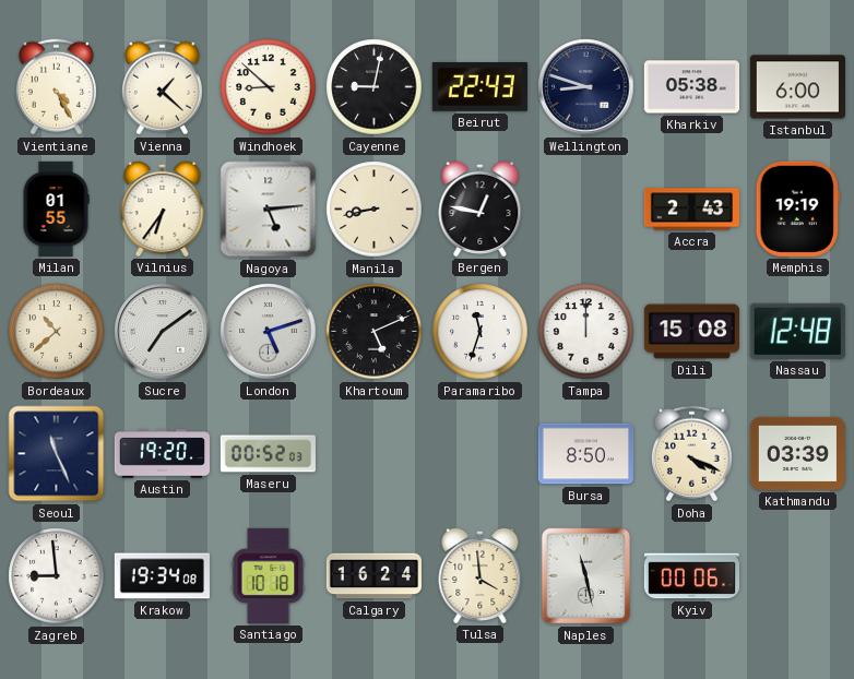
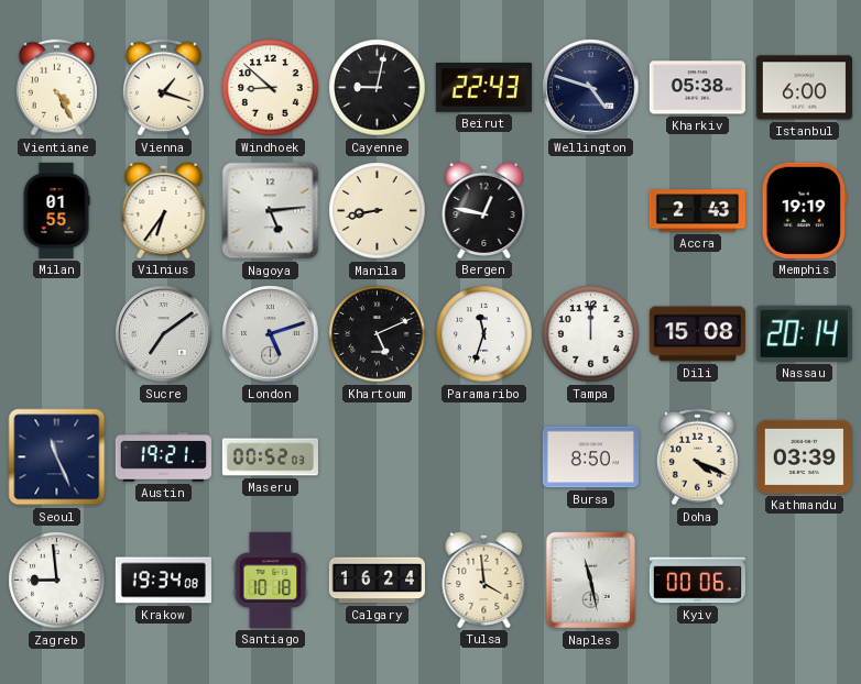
Vienna: 1:22 -> 1:18 (163, 88)
Wellington: 8:48 -> 4:48 (591, 88)
Bordeaux: 10:38 -> none (57, 332)
Nassau: 12:48 -> 20:14 (804, 333)
Austin: 19:20 -> 19:21 (163, 457)
